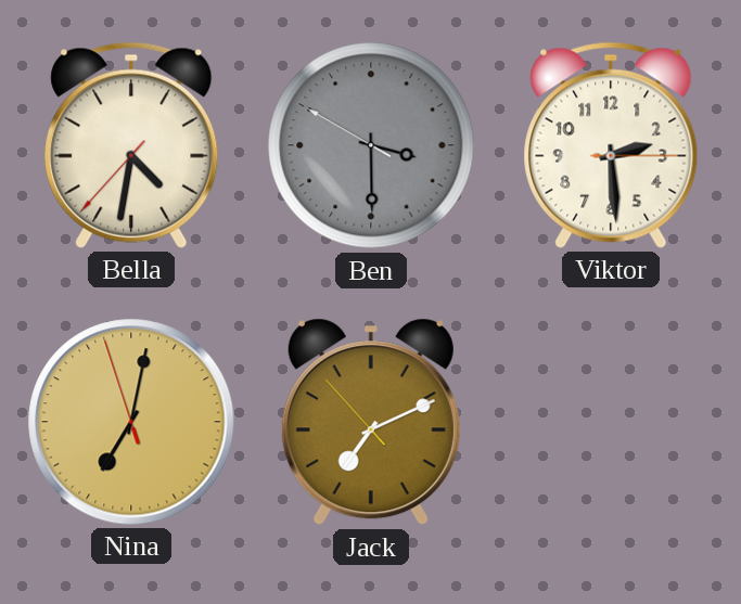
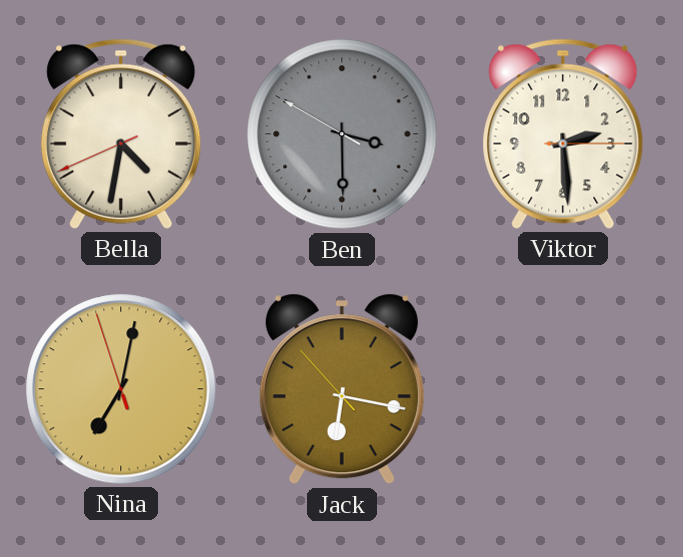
Bella: 4:31:37 -> 4:31:41 (121, 134)
Jack: 7:10 -> 6:16 (342, 389)
